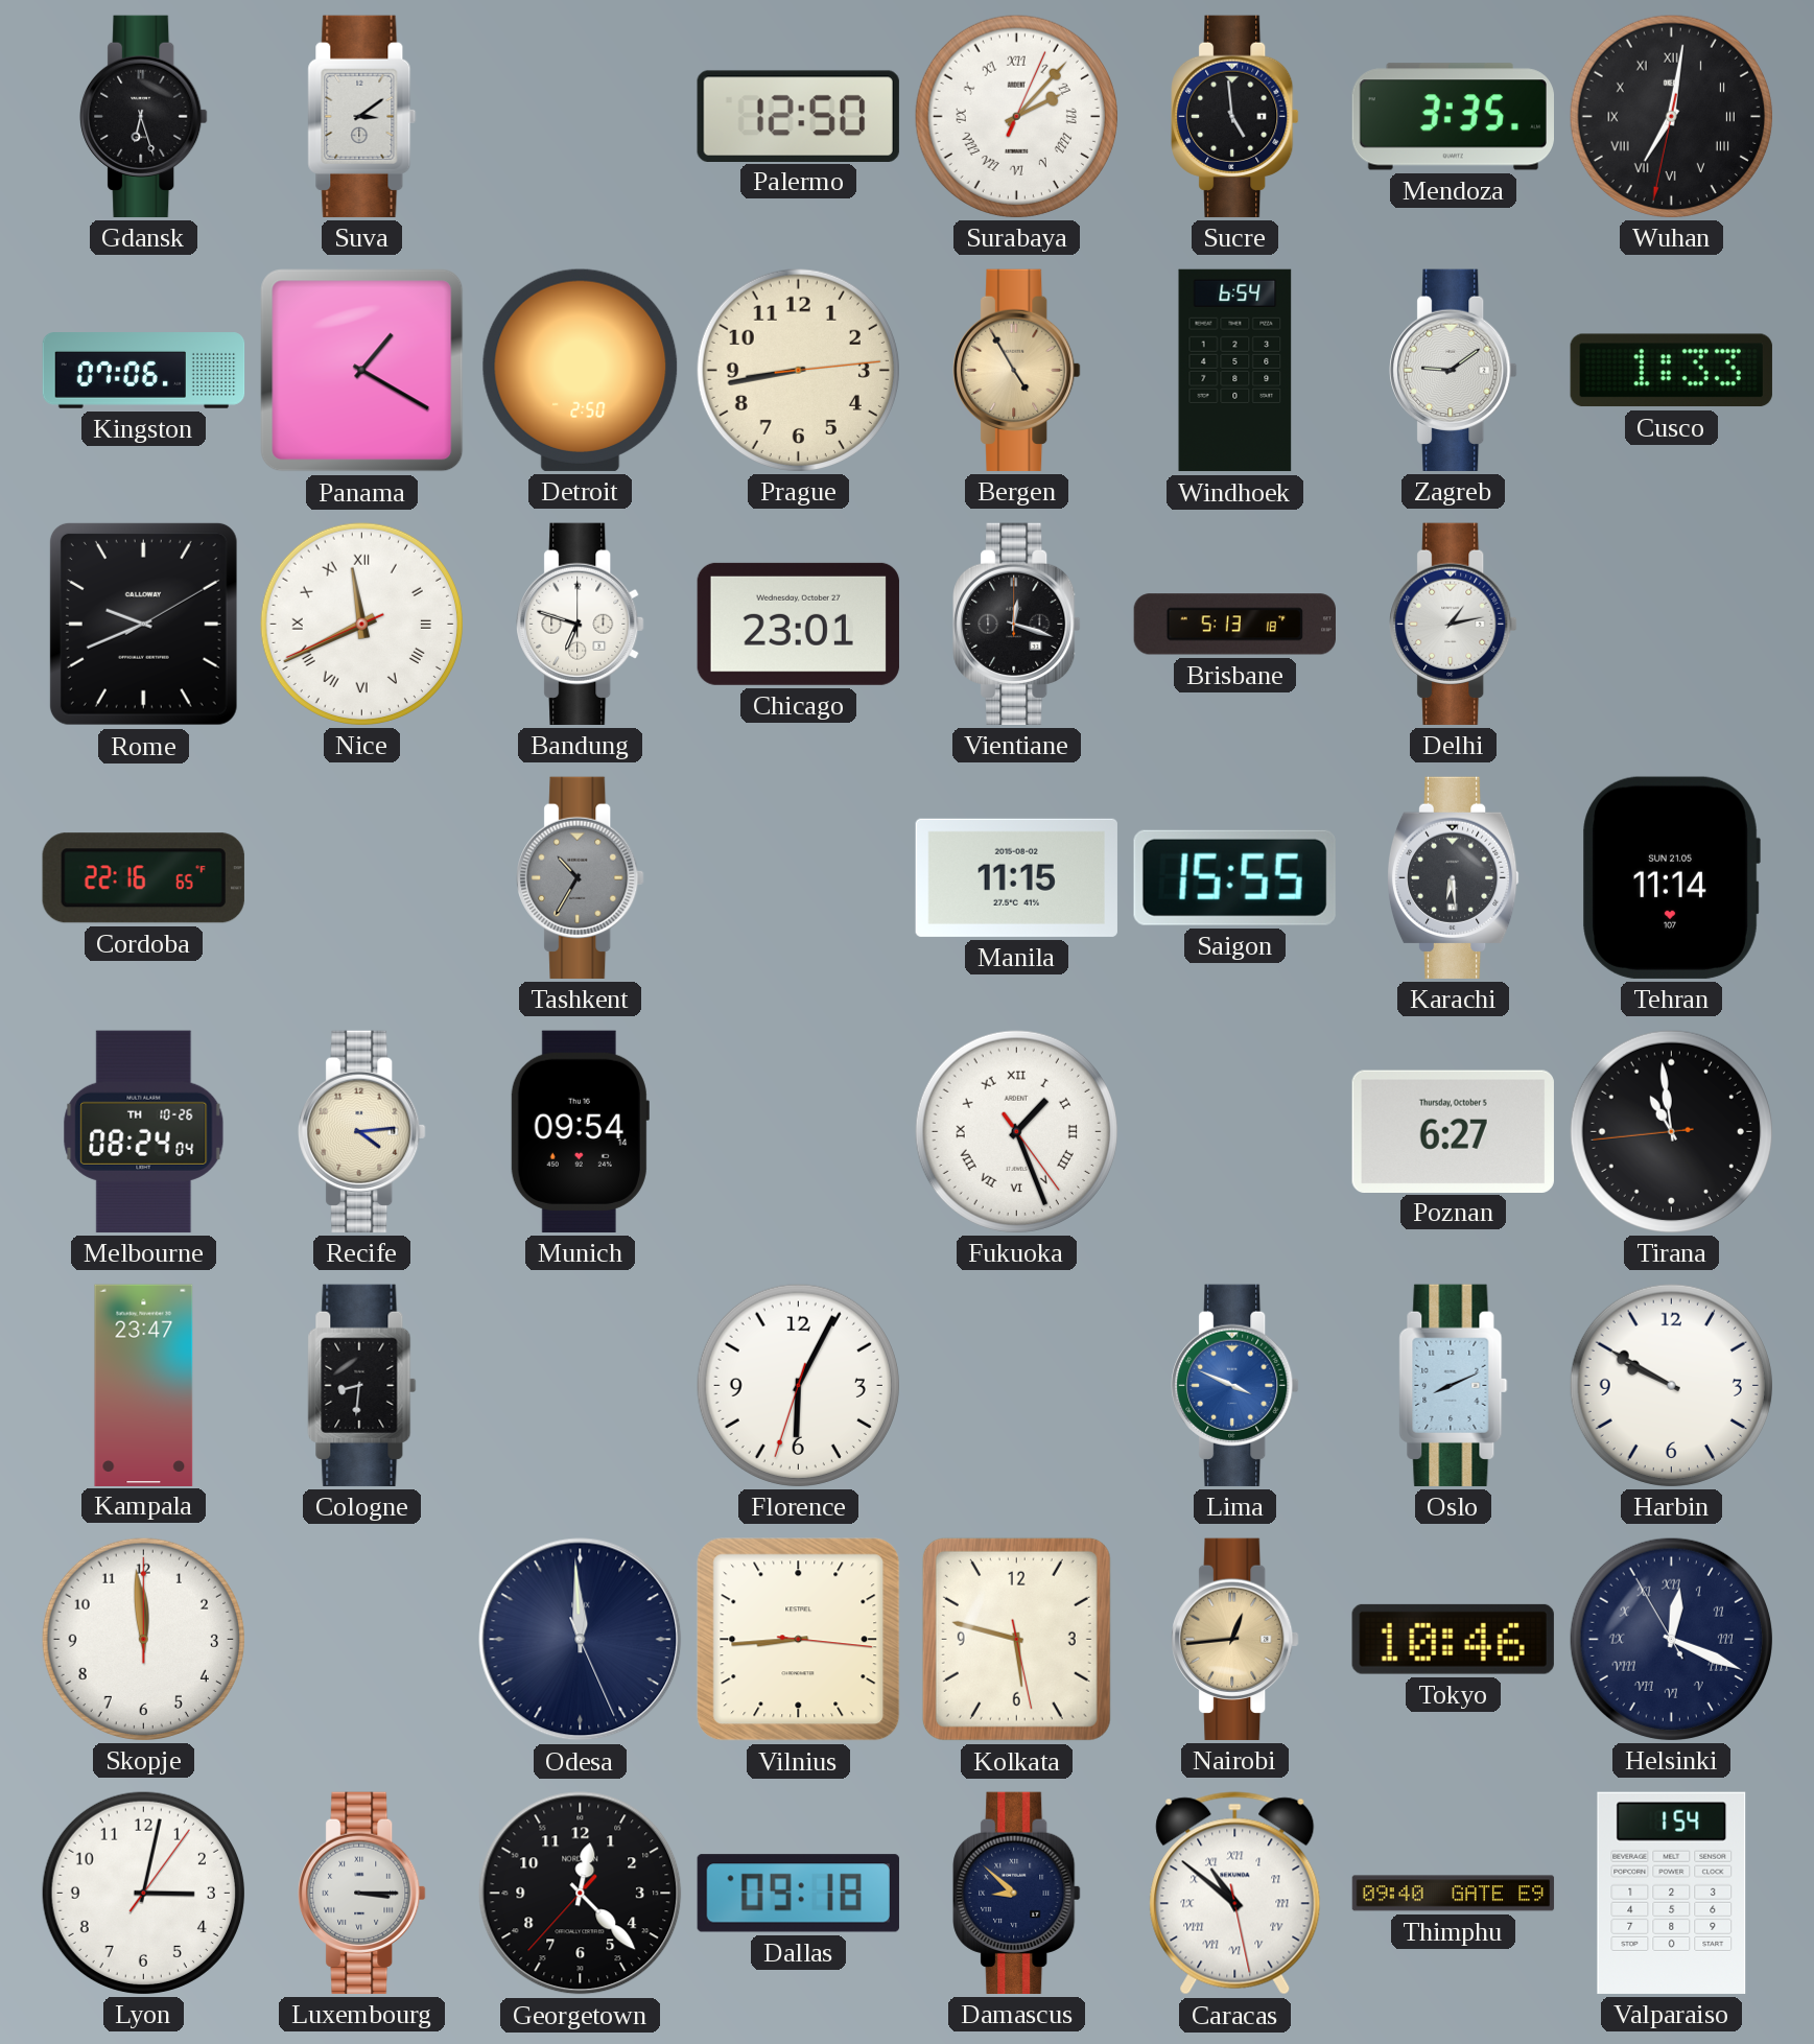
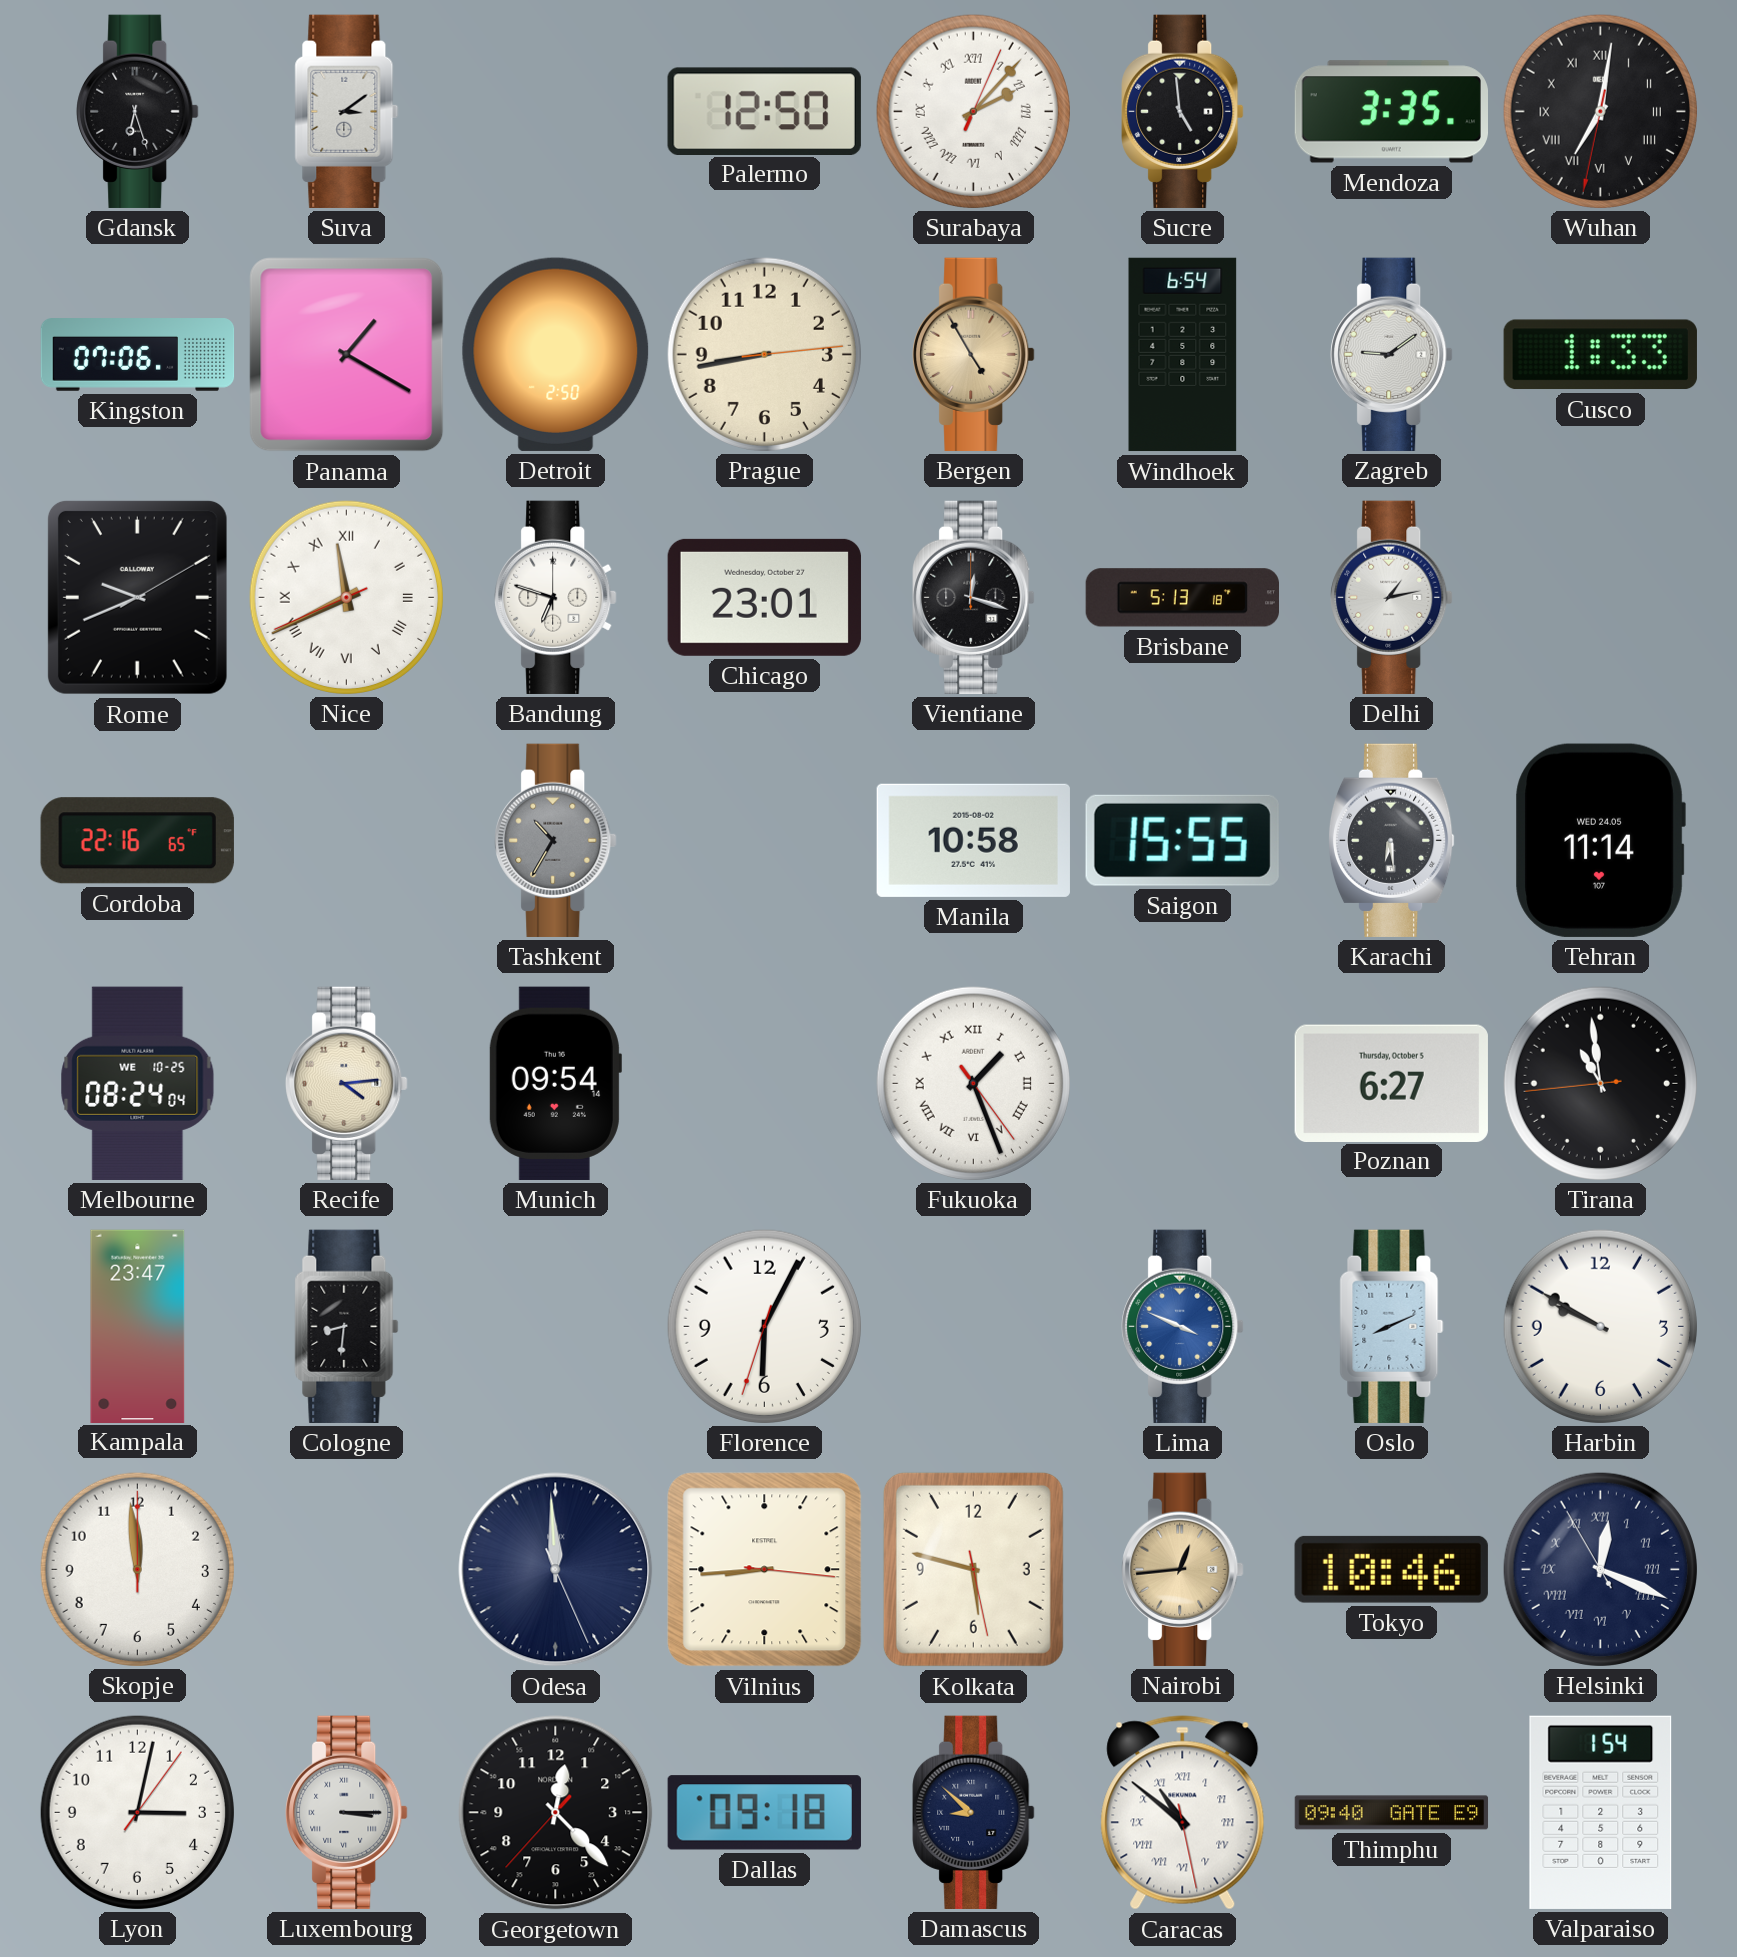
Manila: 11:15 -> 10:58 (973, 840)
Tehran date: SUN 21.05 -> WED 24.05 (1600, 840)
Melbourne date: TH 10-26 -> WE 10-25 (138, 1083)
